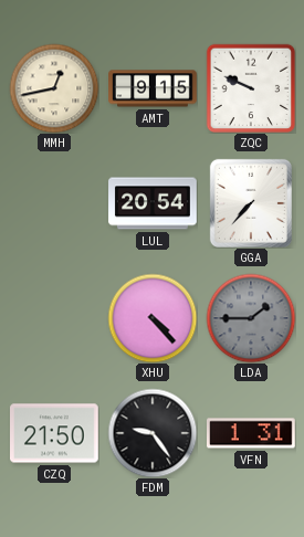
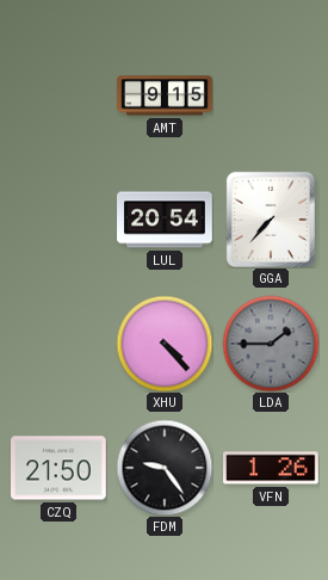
MMH: 12:43 -> none (54, 88)
ZQC: 9:49 -> none (251, 88)
VFN: 1:31 -> 1:26 (272, 468)
